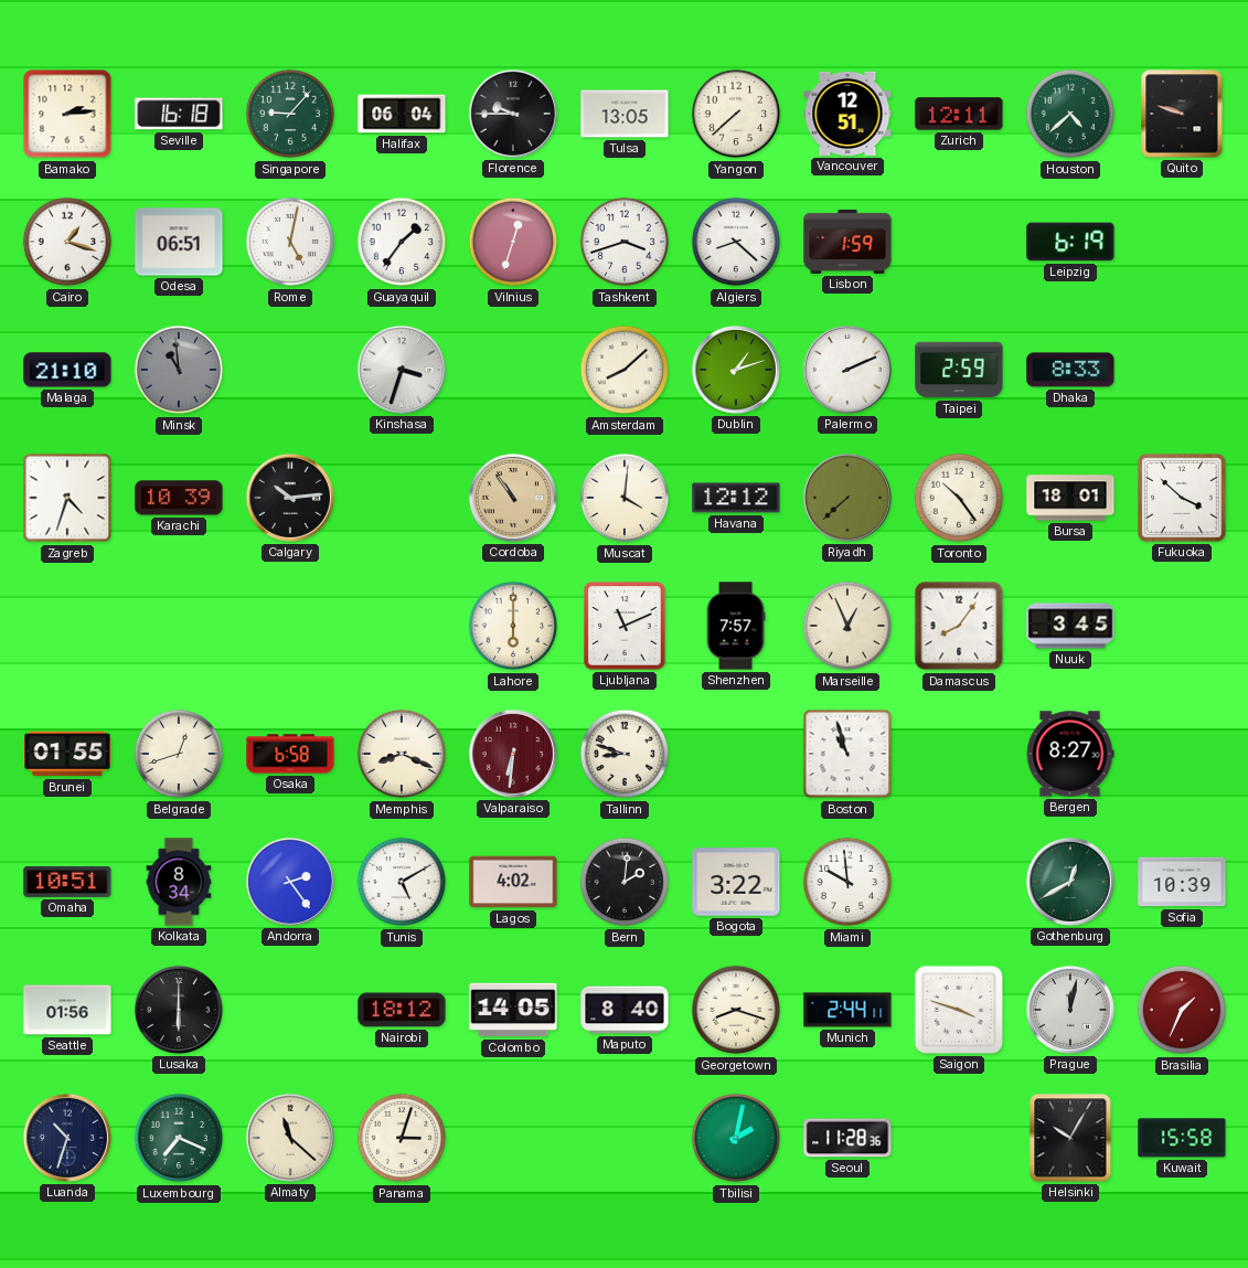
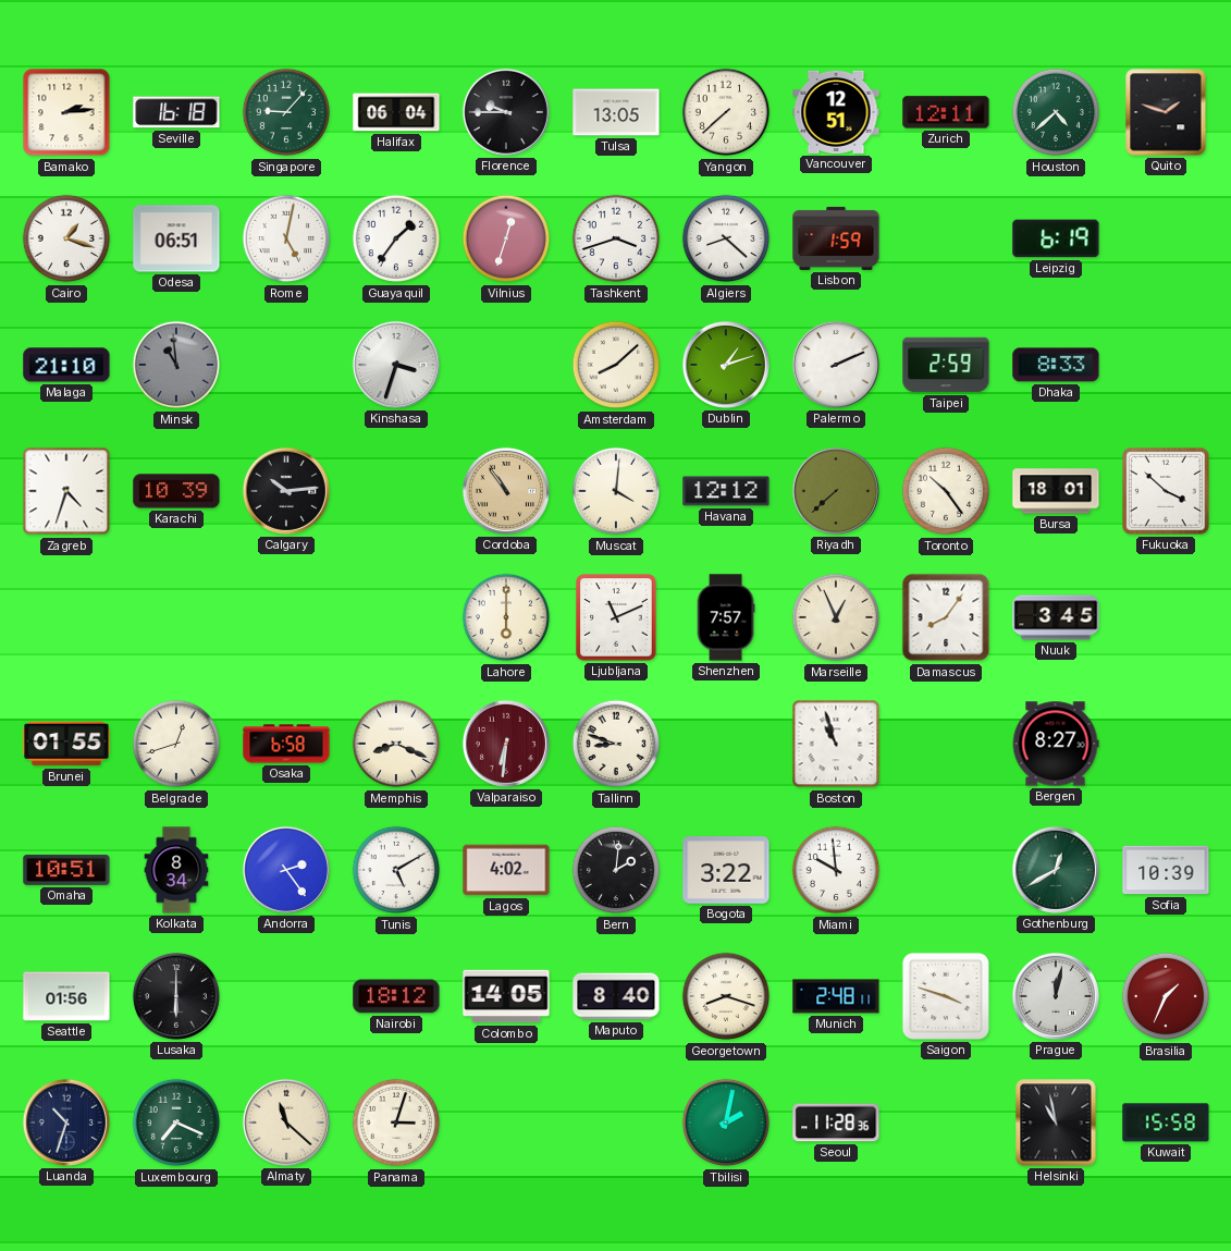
Quito: 9:48 -> 1:48 (1166, 112)
Munich: 2:44 -> 2:48 (836, 996)
Helsinki: 10:05 -> 10:58 (1056, 1123)
